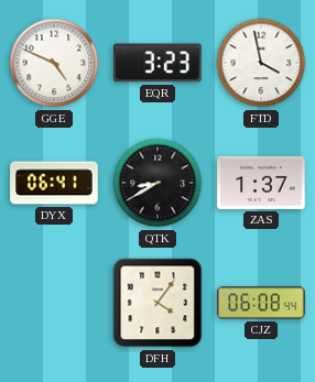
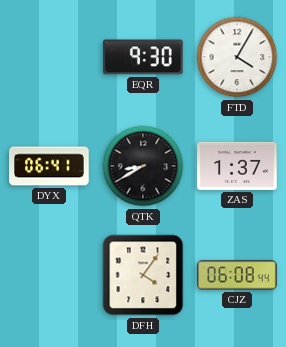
GGE: 4:49 -> none (54, 63)
EQR: 3:23 -> 9:30 (143, 57)
FTD: 3:58 -> 4:05 (237, 57)
